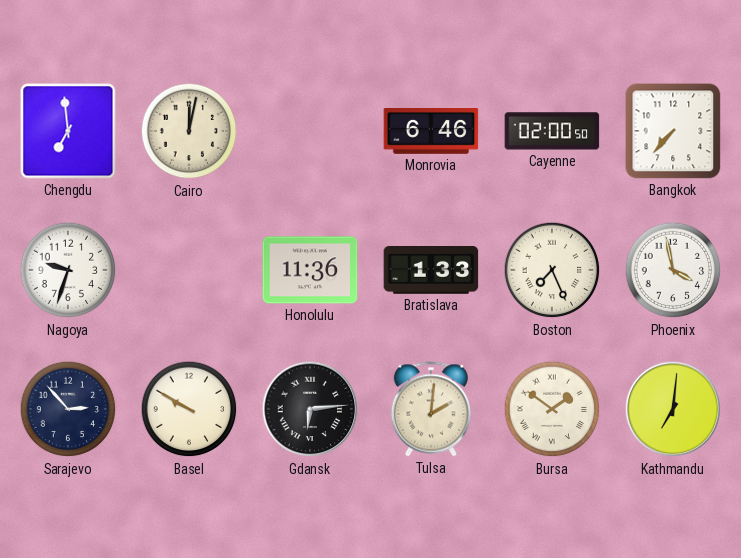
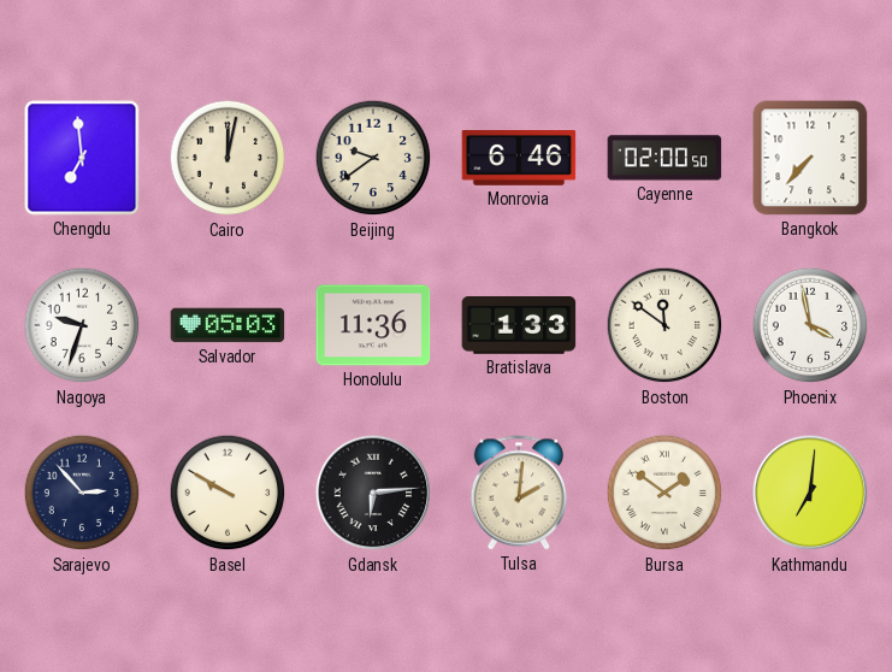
Beijing: none -> 9:39 (373, 158)
Salvador: none -> 05:03 (228, 325)
Boston: 7:26 -> 11:51 (664, 325)
